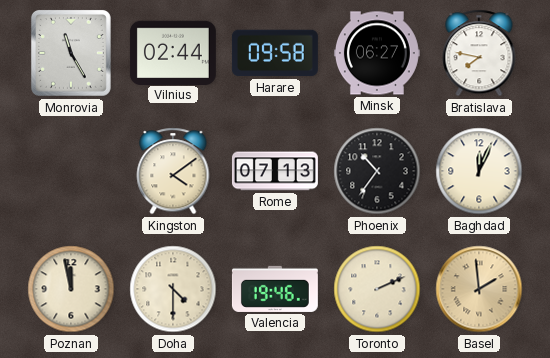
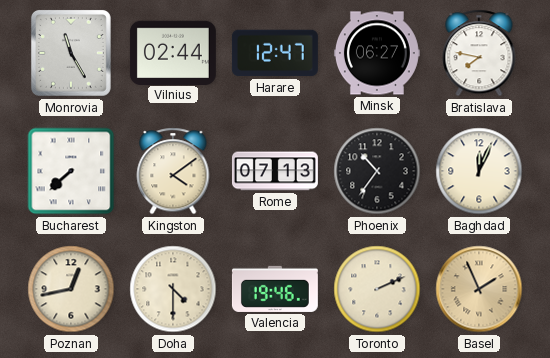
Harare: 09:58 -> 12:47 (275, 53)
Bucharest: none -> 7:38 (71, 171)
Poznan: 11:58 -> 12:43 (71, 289)
Basel: 1:59 -> 1:56 (479, 289)
